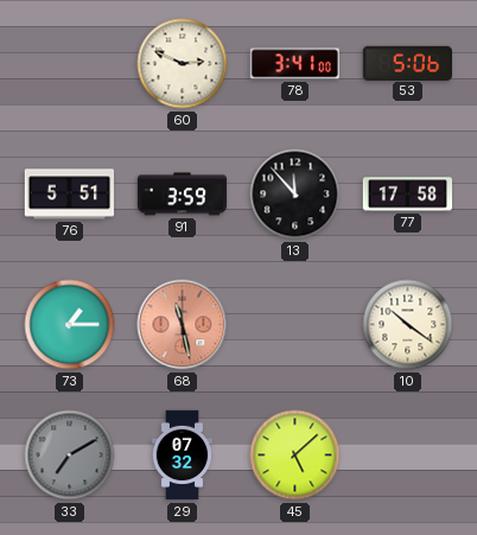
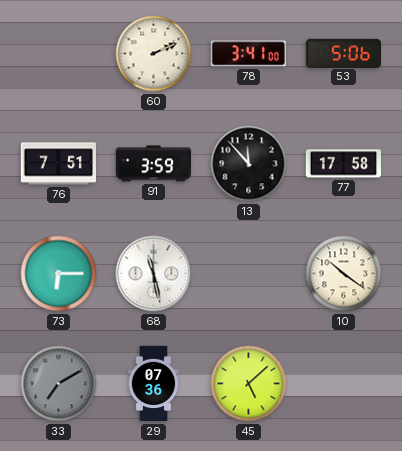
60: 2:49 -> 2:11 (154, 54)
76: 5:51 -> 7:51 (58, 164)
73: 1:15 -> 6:15 (59, 274)
68 dial: salmon -> white (154, 274)
29: 07:32 -> 07:36 (154, 384)
